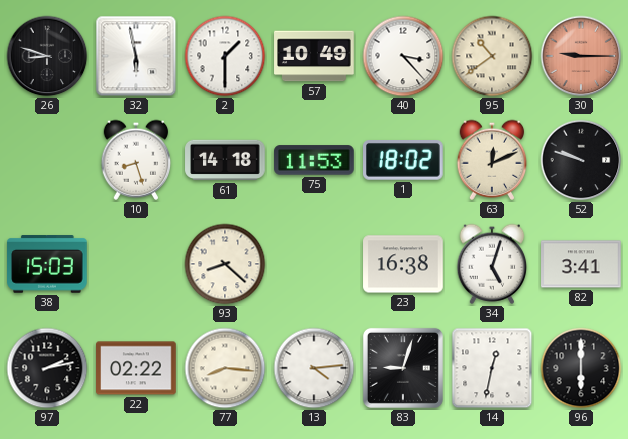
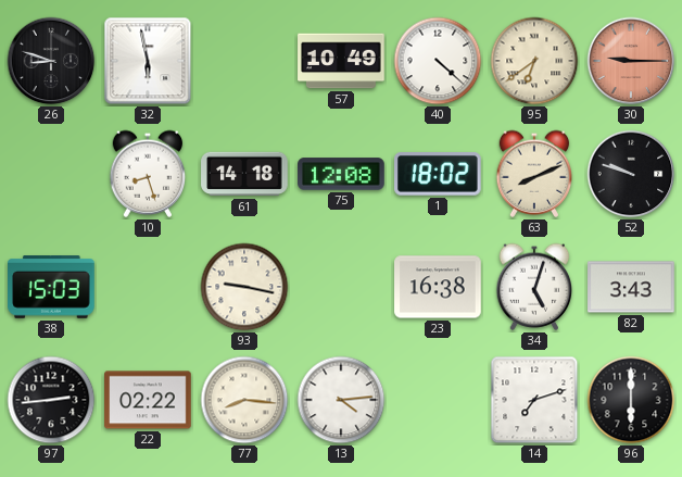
2: 1:30 -> none (225, 56)
40: 3:23 -> 4:22 (438, 61)
95: 10:39 -> 6:39 (534, 61)
75: 11:53 -> 12:08 (341, 174)
63: 12:11 -> 8:11 (534, 174)
93: 8:22 -> 9:17 (244, 287)
82: 3:41 -> 3:43 (631, 287)
97: 2:13 -> 2:44 (51, 400)
83: 9:03 -> none (403, 368)
14: 12:32 -> 7:12 (534, 400)
